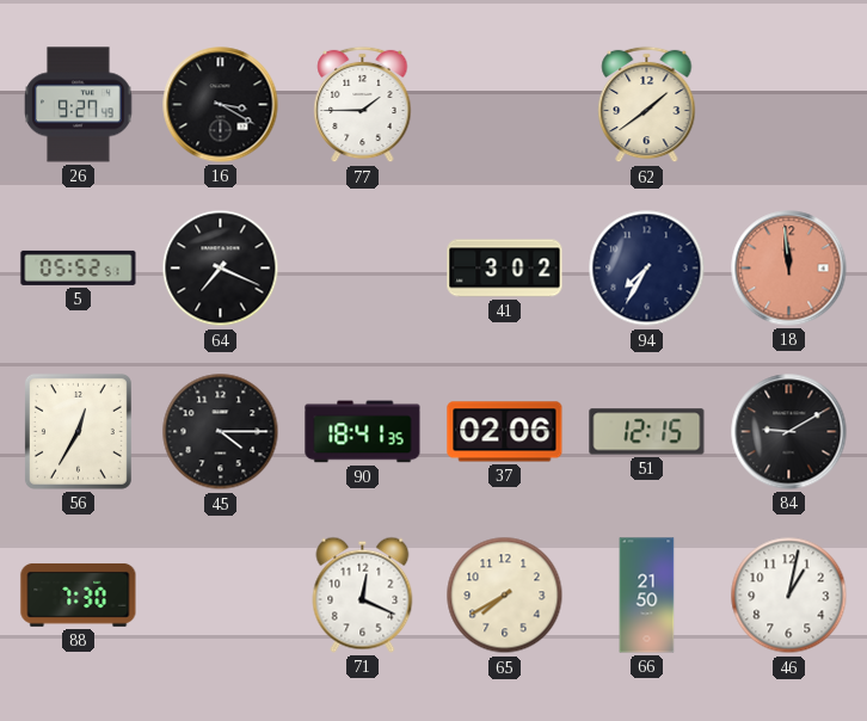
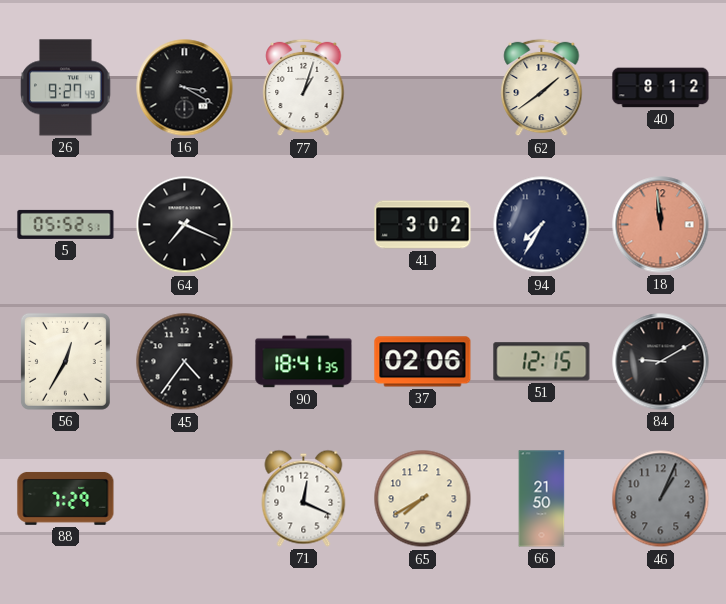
77: 1:45 -> 1:03 (304, 88)
40: none -> 8:12 (661, 88)
45: 4:15 -> 4:36 (185, 362)
88: 7:30 -> 7:29 (66, 498)
46: 1:02 -> 1:04 (661, 499)
46 dial: white -> grey (661, 499)
